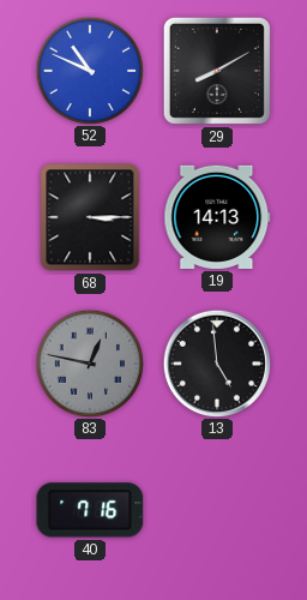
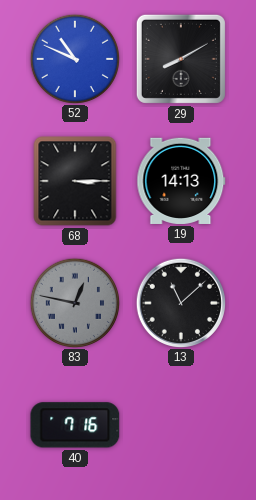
13: 4:59 -> 11:08 (180, 302)
